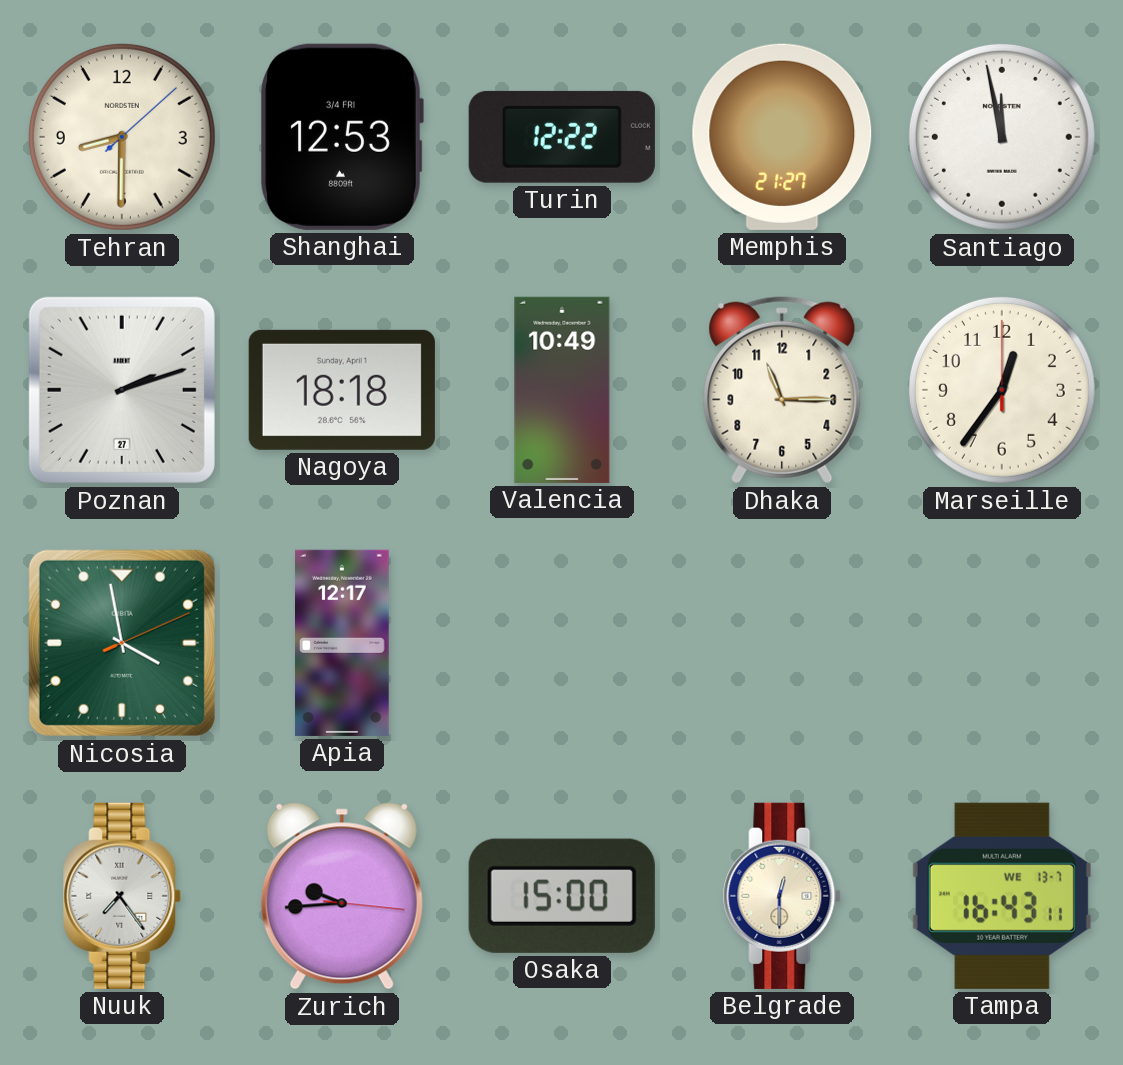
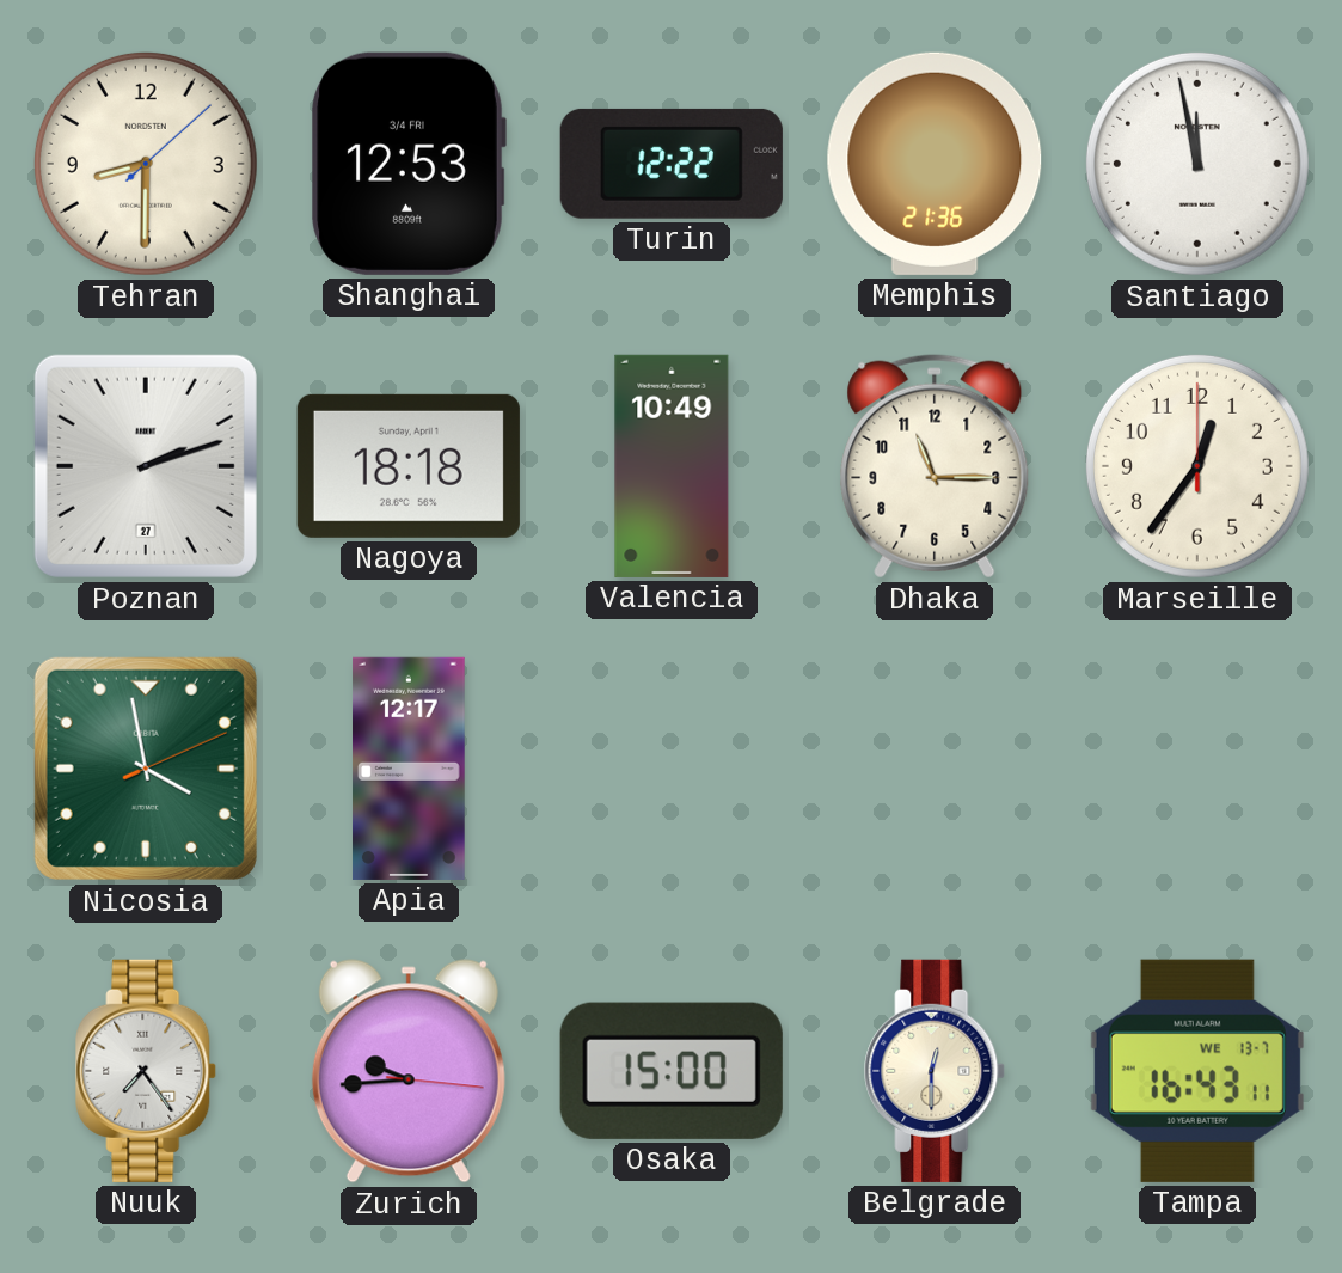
Memphis: 21:27 -> 21:36 (935, 164)
